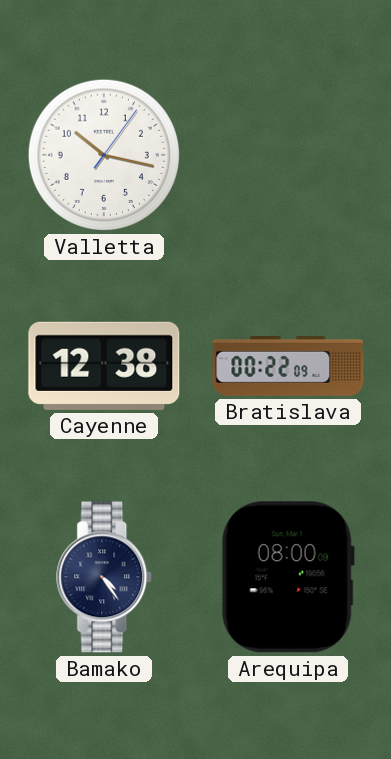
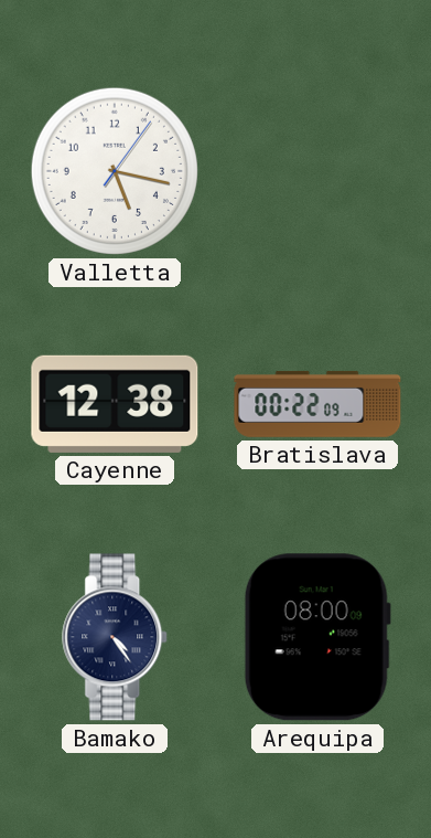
Valletta: 10:17 -> 5:17 (115, 171)
